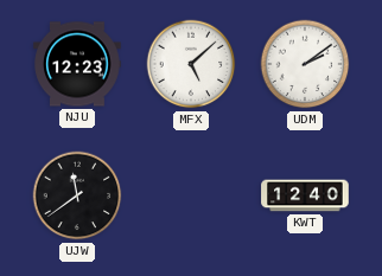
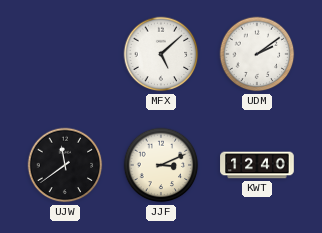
NJU: 12:23 -> none (77, 64)
JJF: none -> 3:11 (161, 165)
